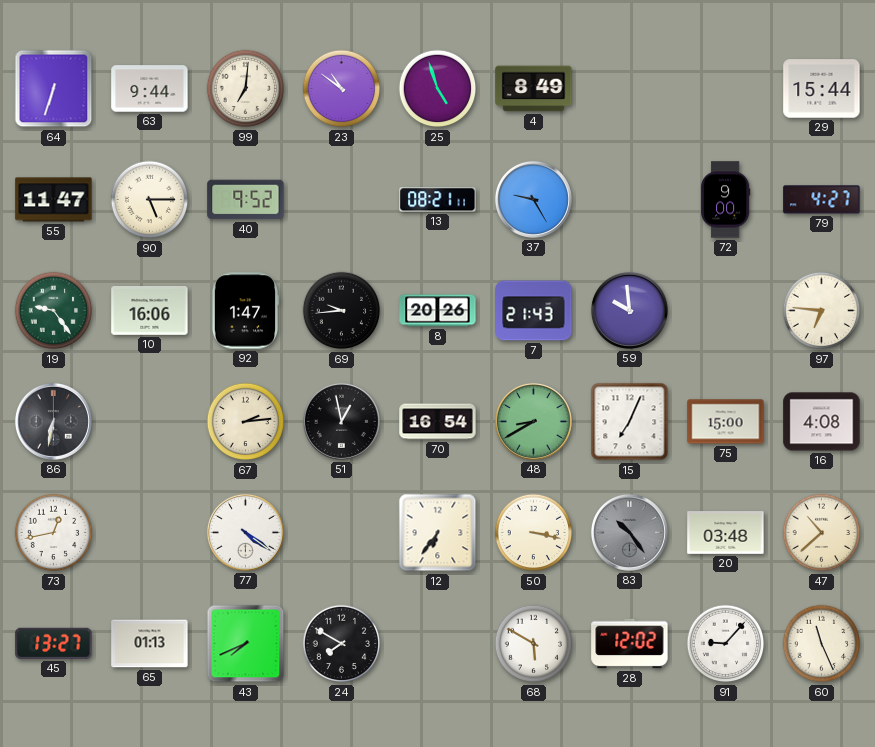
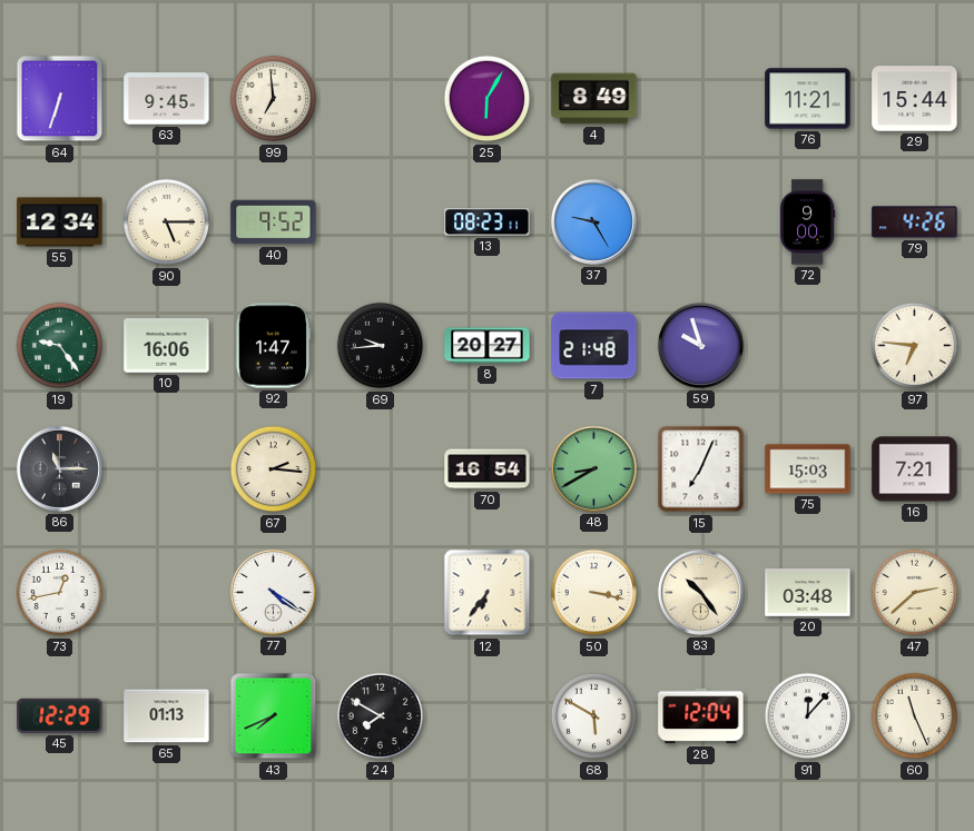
63: 9:44 -> 9:45 (167, 99)
99: 7:01 -> 6:59 (274, 99)
23: 10:51 -> none (342, 89)
25: 4:57 -> 6:05 (488, 99)
76: none -> 11:21 (808, 99)
55: 11:47 -> 12:34 (60, 222)
13: 08:21 -> 08:23 (488, 222)
79: 4:27 -> 4:26 (915, 222)
8: 20:26 -> 20:27 (488, 346)
7: 21:43 -> 21:48 (594, 346)
59: 9:59 -> 9:57 (700, 345)
86: 6:32 -> 11:15 (59, 468)
67: 2:14 -> 2:16 (274, 469)
51: 12:58 -> none (341, 421)
75: 15:00 -> 15:03 (808, 469)
16: 4:08 -> 7:21 (915, 469)
83 dial: grey -> cream (700, 592)
47: 10:38 -> 2:38 (915, 593)
45: 13:27 -> 12:29 (60, 715)
28: 12:02 -> 12:04 (701, 716)
91: 9:07 -> 12:07 (808, 716)
